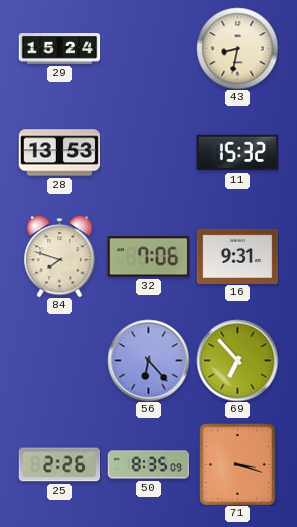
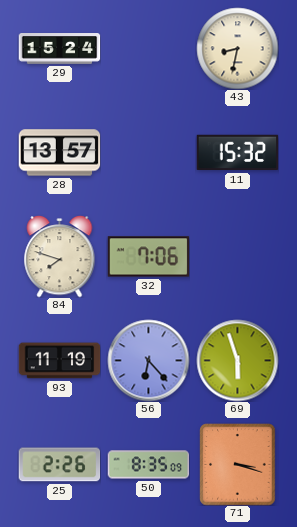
28: 13:53 -> 13:57 (59, 153)
16: 9:31 -> none (237, 256)
93: none -> 11:19 (59, 361)
69: 6:53 -> 5:57 (237, 360)
